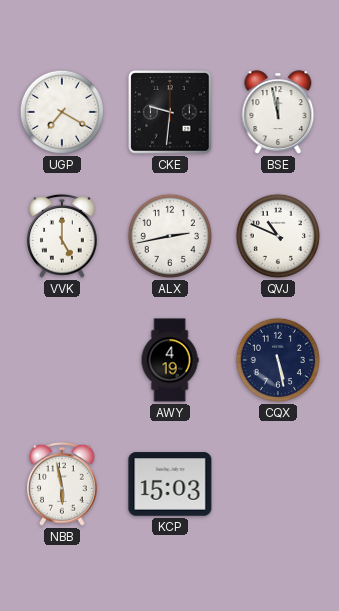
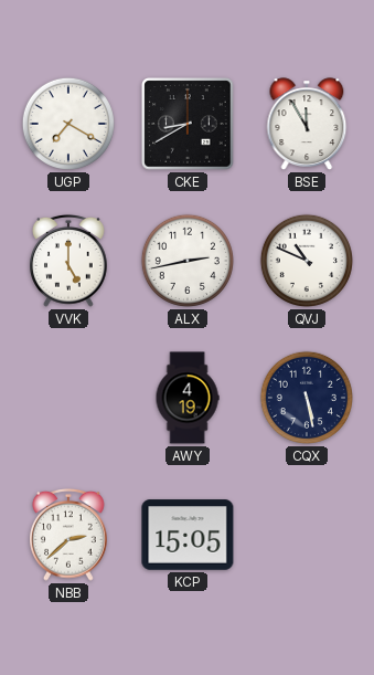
CKE: 9:31 -> 8:40 (188, 124)
BSE: 11:58 -> 11:55 (307, 124)
NBB: 5:58 -> 2:38 (70, 535)
KCP: 15:03 -> 15:05 (188, 535)
